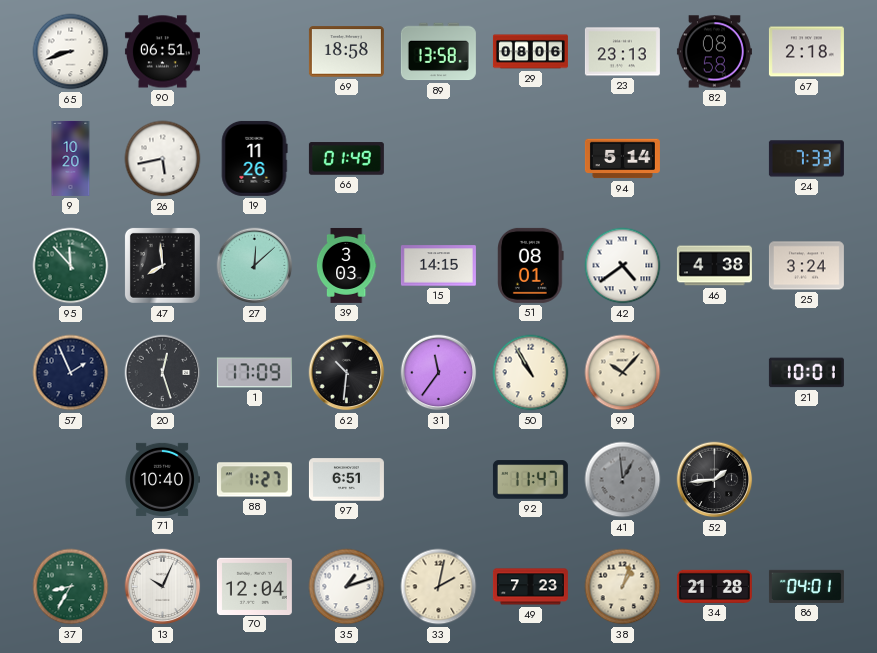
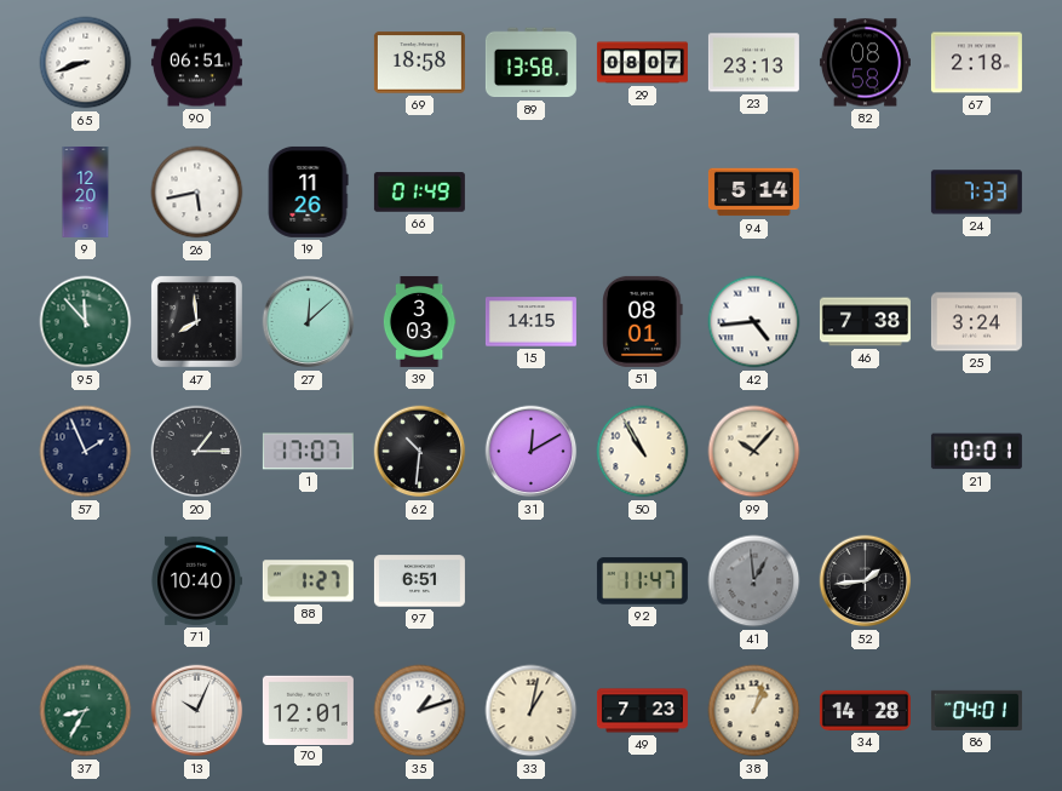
29: 08:06 -> 08:07 (642, 63)
9: 10:20 -> 12:20 (86, 191)
42: 4:39 -> 4:44 (754, 322)
46: 4:38 -> 7:38 (865, 322)
20: 12:27 -> 1:15 (197, 452)
1: 17:09 -> 17:07 (308, 452)
31: 11:36 -> 12:10 (532, 452)
70: 12:04 -> 12:01 (308, 710)
33: 2:02 -> 1:02 (532, 711)
34: 21:28 -> 14:28 (865, 710)
